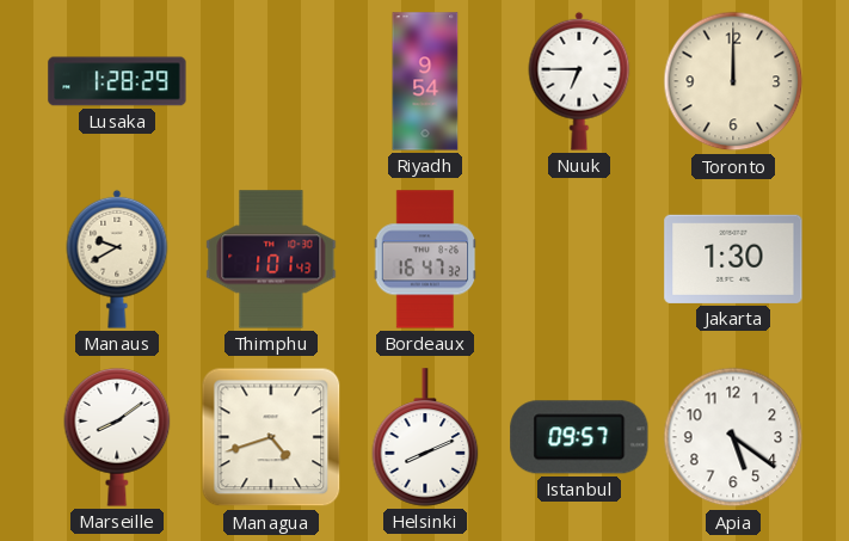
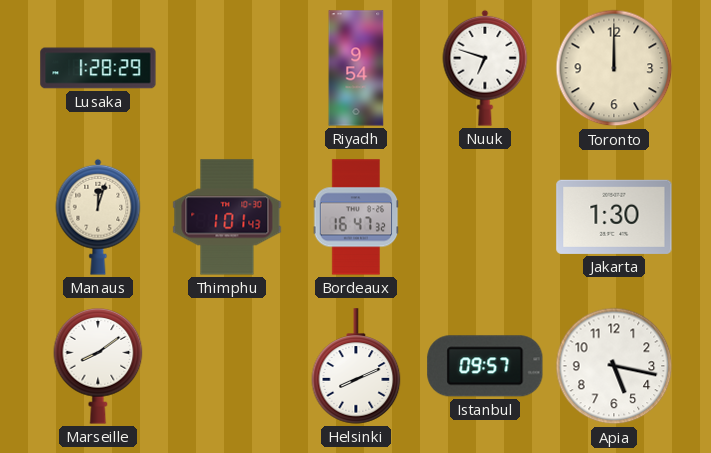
Nuuk: 6:45 -> 6:48 (485, 68)
Manaus: 9:40 -> 12:03 (98, 217)
Managua: 4:42 -> none (271, 437)
Apia: 5:21 -> 5:17 (614, 366)
